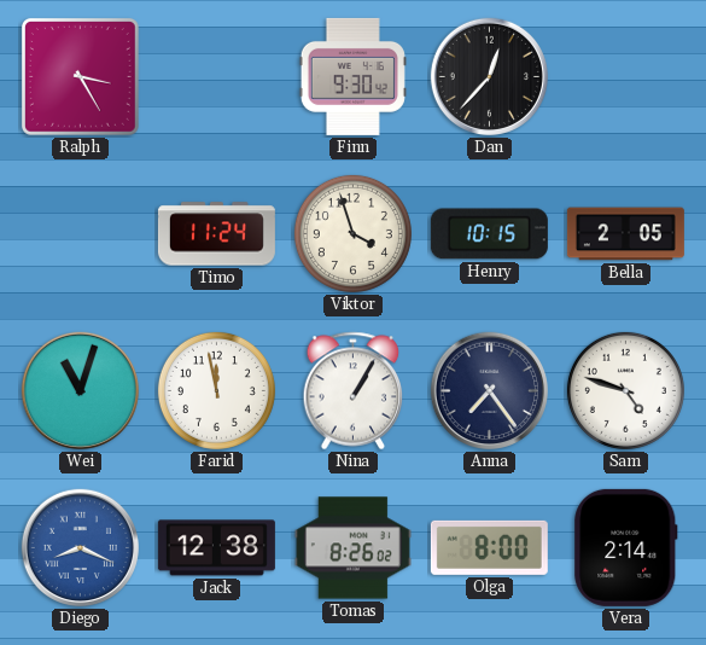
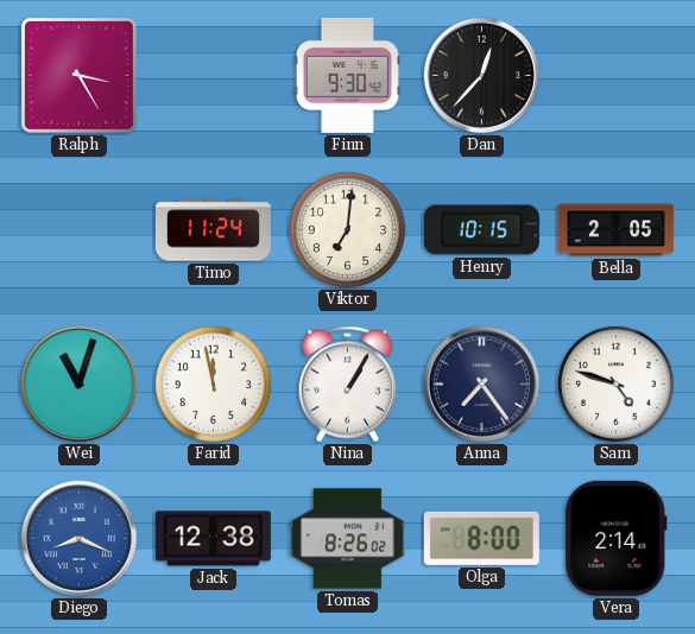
Viktor: 3:57 -> 7:01 (347, 229)
